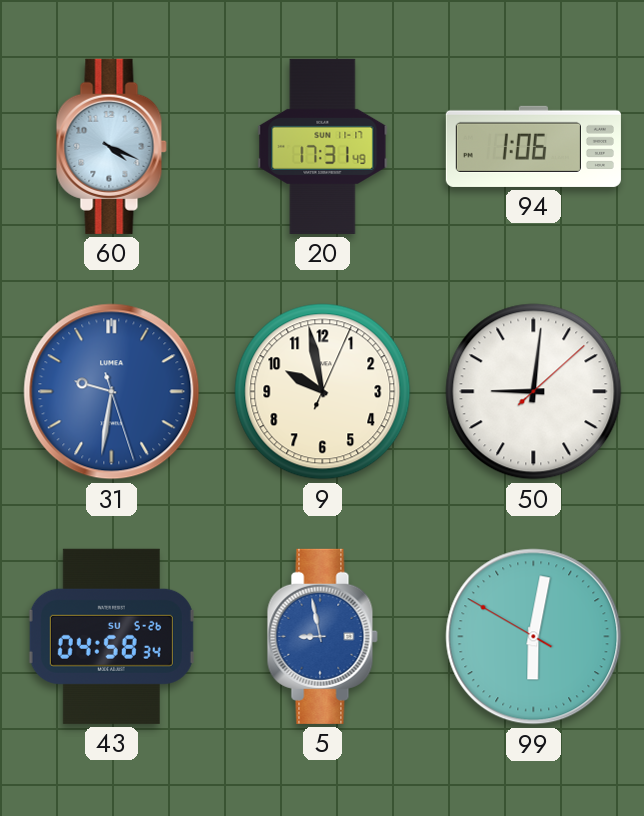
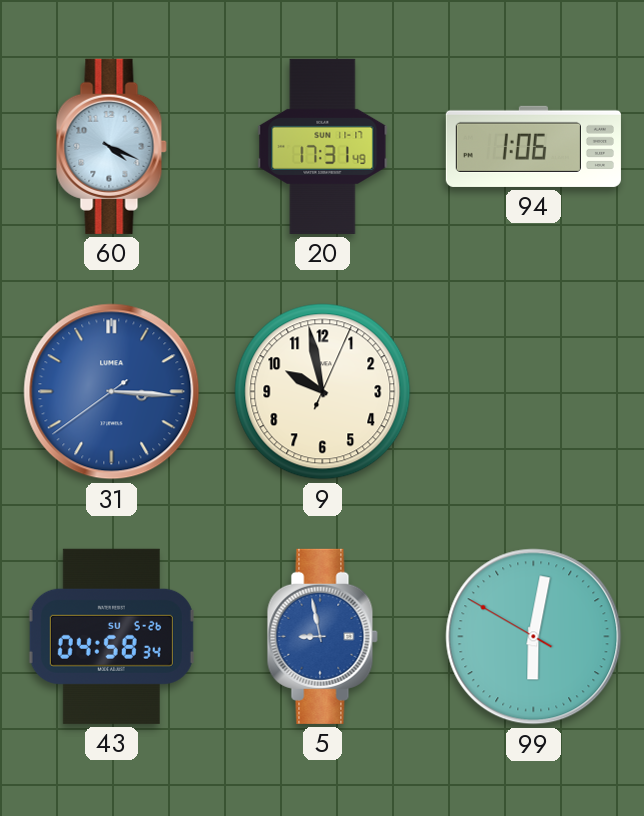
31: 9:31 -> 3:15 (112, 392)
50: 9:01 -> none (534, 392)
